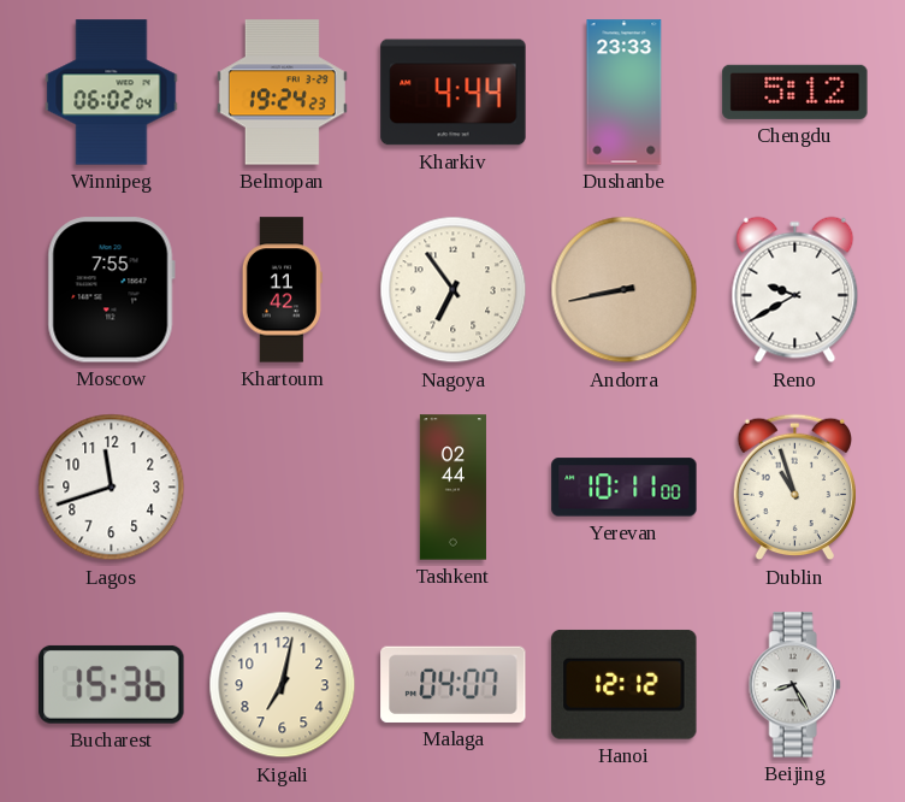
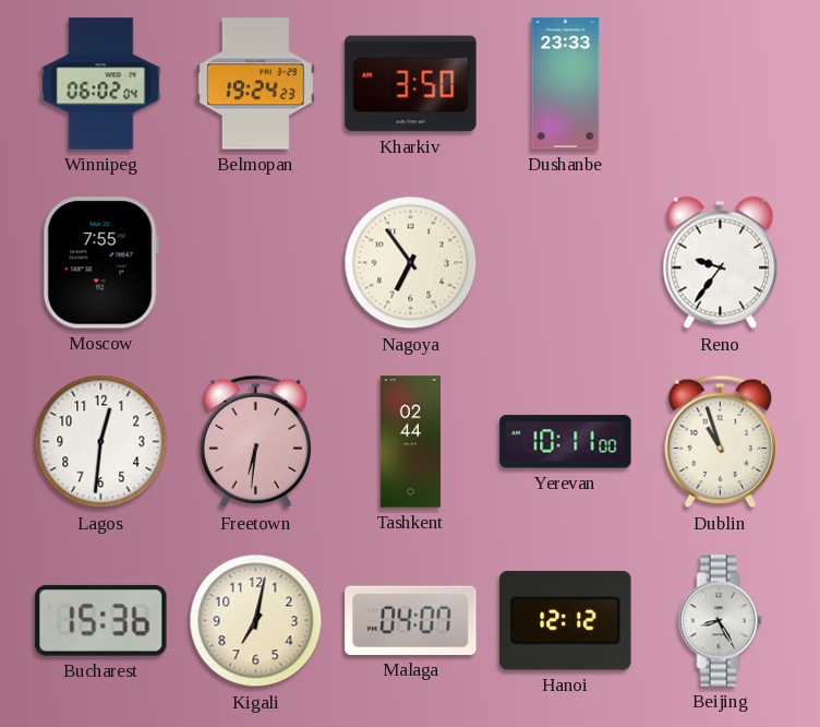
Kharkiv: 4:44 -> 3:50 (411, 84)
Chengdu: 5:12 -> none (795, 92)
Khartoum: 11:42 -> none (282, 290)
Andorra: 8:43 -> none (625, 290)
Reno: 9:40 -> 9:36 (721, 263)
Lagos: 11:42 -> 12:31 (101, 442)
Freetown: none -> 6:31 (255, 442)
